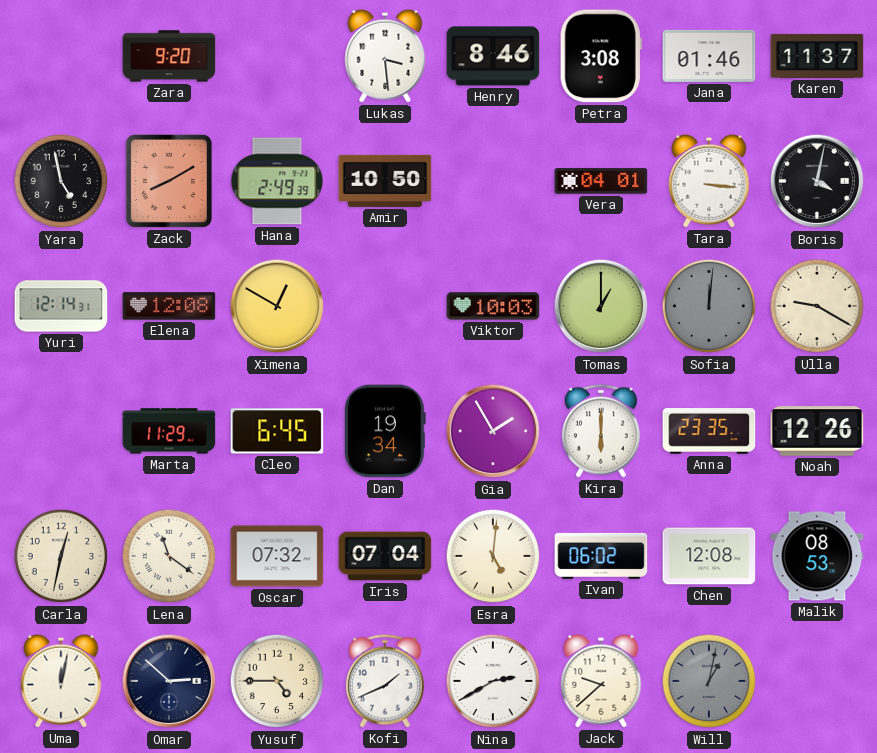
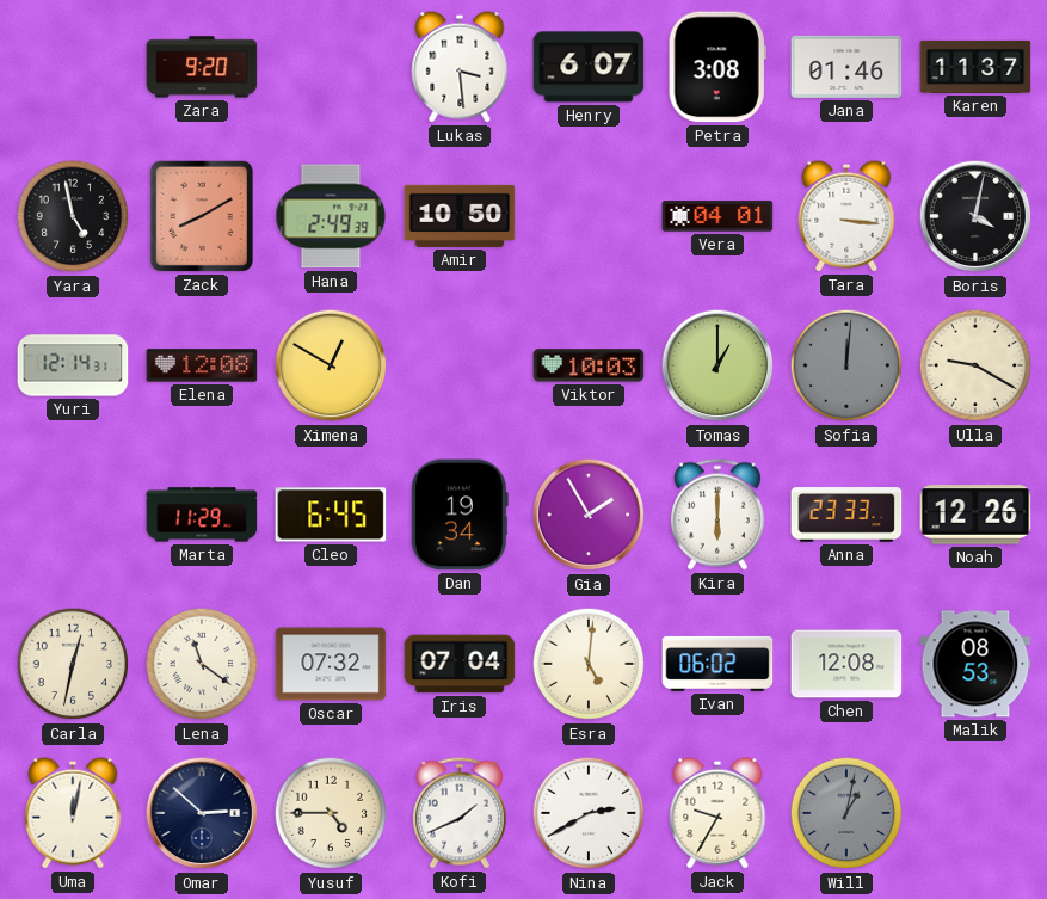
Henry: 8:46 -> 6:07 (589, 67)
Anna: 23:35 -> 23:33 (846, 515)
Jack: 9:38 -> 9:35 (717, 813)
